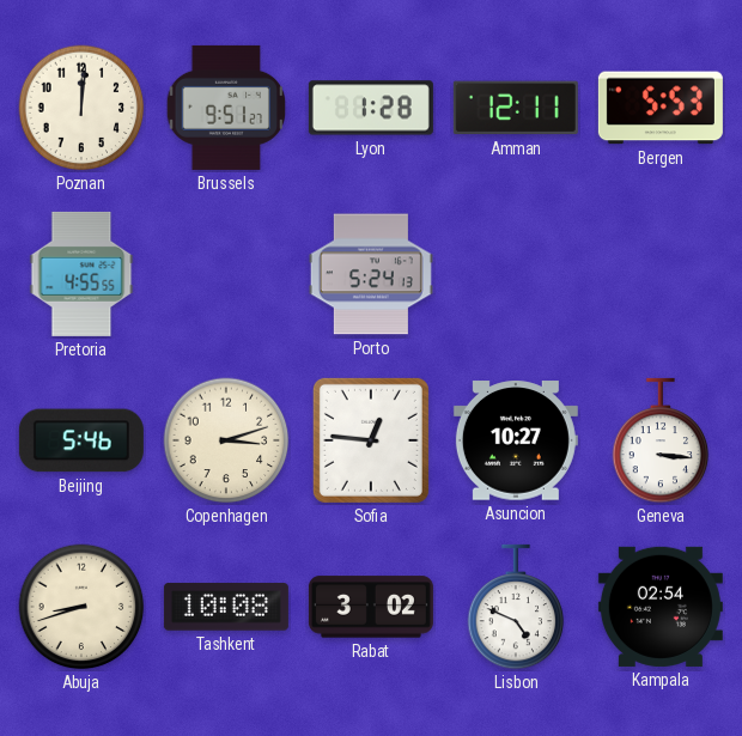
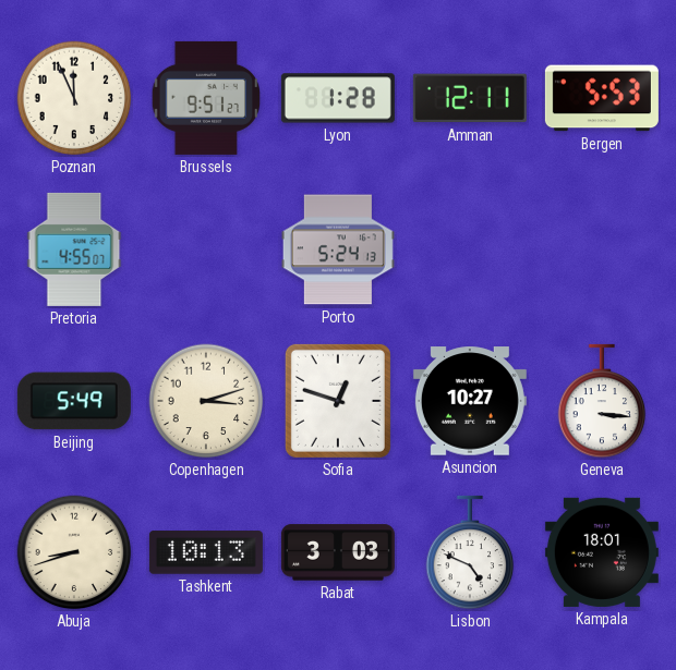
Poznan: 12:01 -> 11:56 (74, 98)
Pretoria: 4:55:55 -> 4:55:07 (74, 249)
Beijing: 5:46 -> 5:49 (74, 401)
Sofia: 12:46 -> 12:48 (338, 401)
Tashkent: 10:08 -> 10:13 (206, 552)
Rabat: 3:02 -> 3:03 (338, 552)
Kampala: 02:54 -> 18:01 (602, 552)
